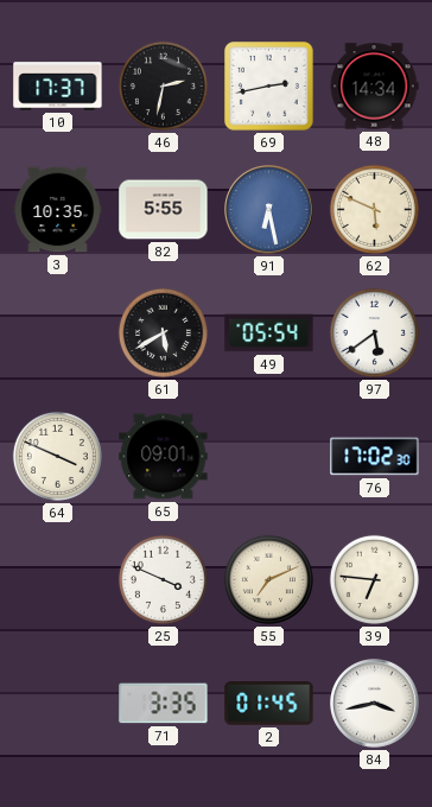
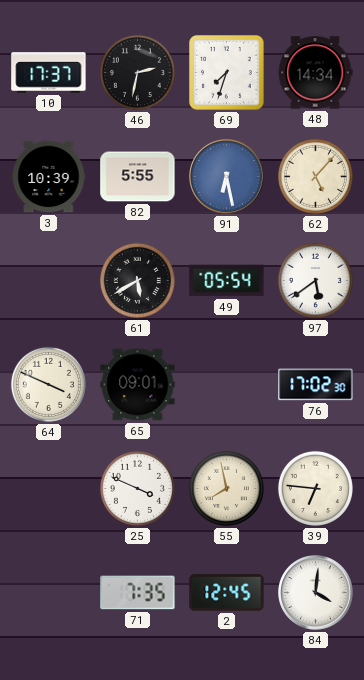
69: 2:43 -> 7:33 (227, 73)
3: 10:35 -> 10:39 (49, 177)
62: 5:49 -> 5:07 (315, 176)
55: 7:11 -> 7:58 (226, 488)
71: 3:35 -> 7:35 (138, 593)
2: 01:45 -> 12:45 (227, 593)
84: 3:43 -> 4:01 (316, 593)
